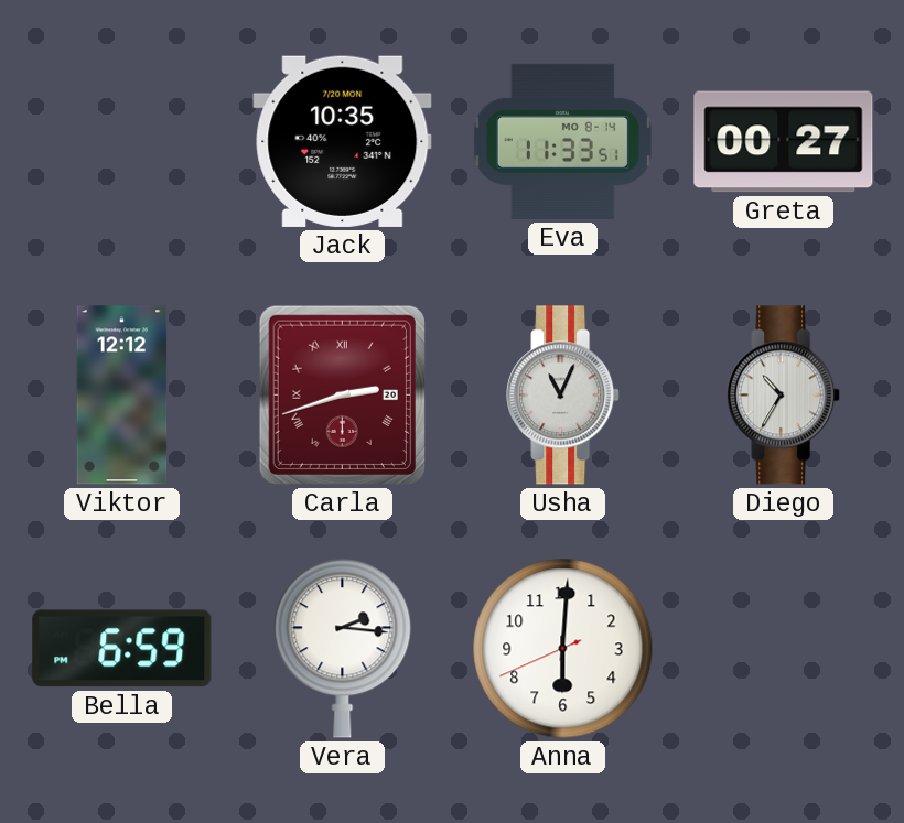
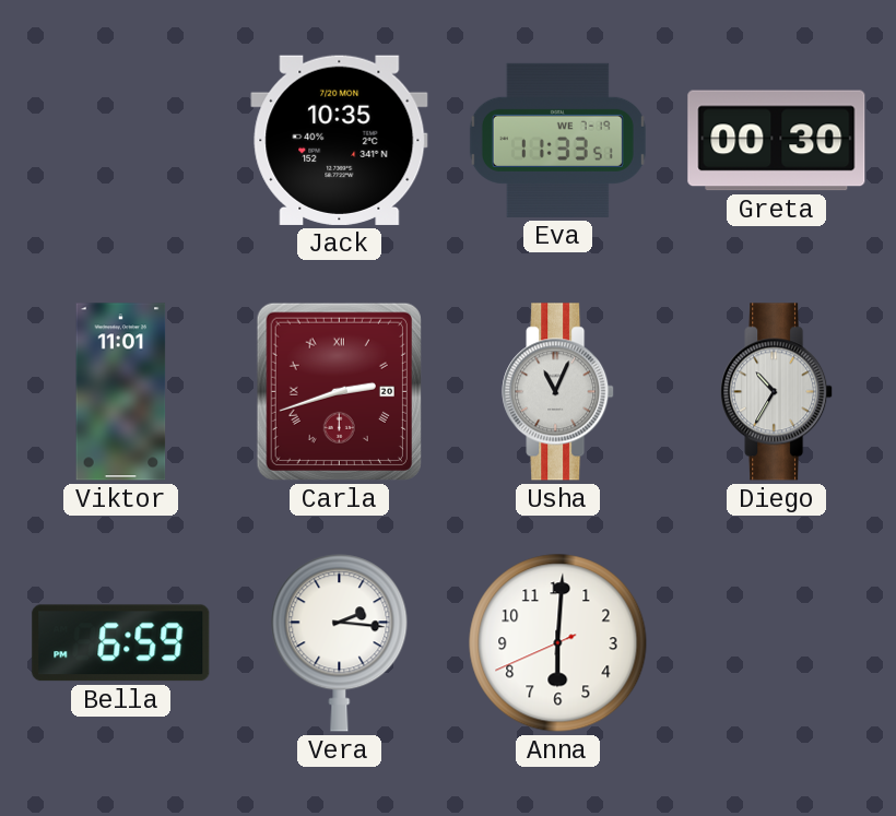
Eva date: MO 8-14 -> WE 7-19 (557, 140)
Greta: 00:27 -> 00:30 (777, 141)
Viktor: 12:12 -> 11:01 (121, 392)
